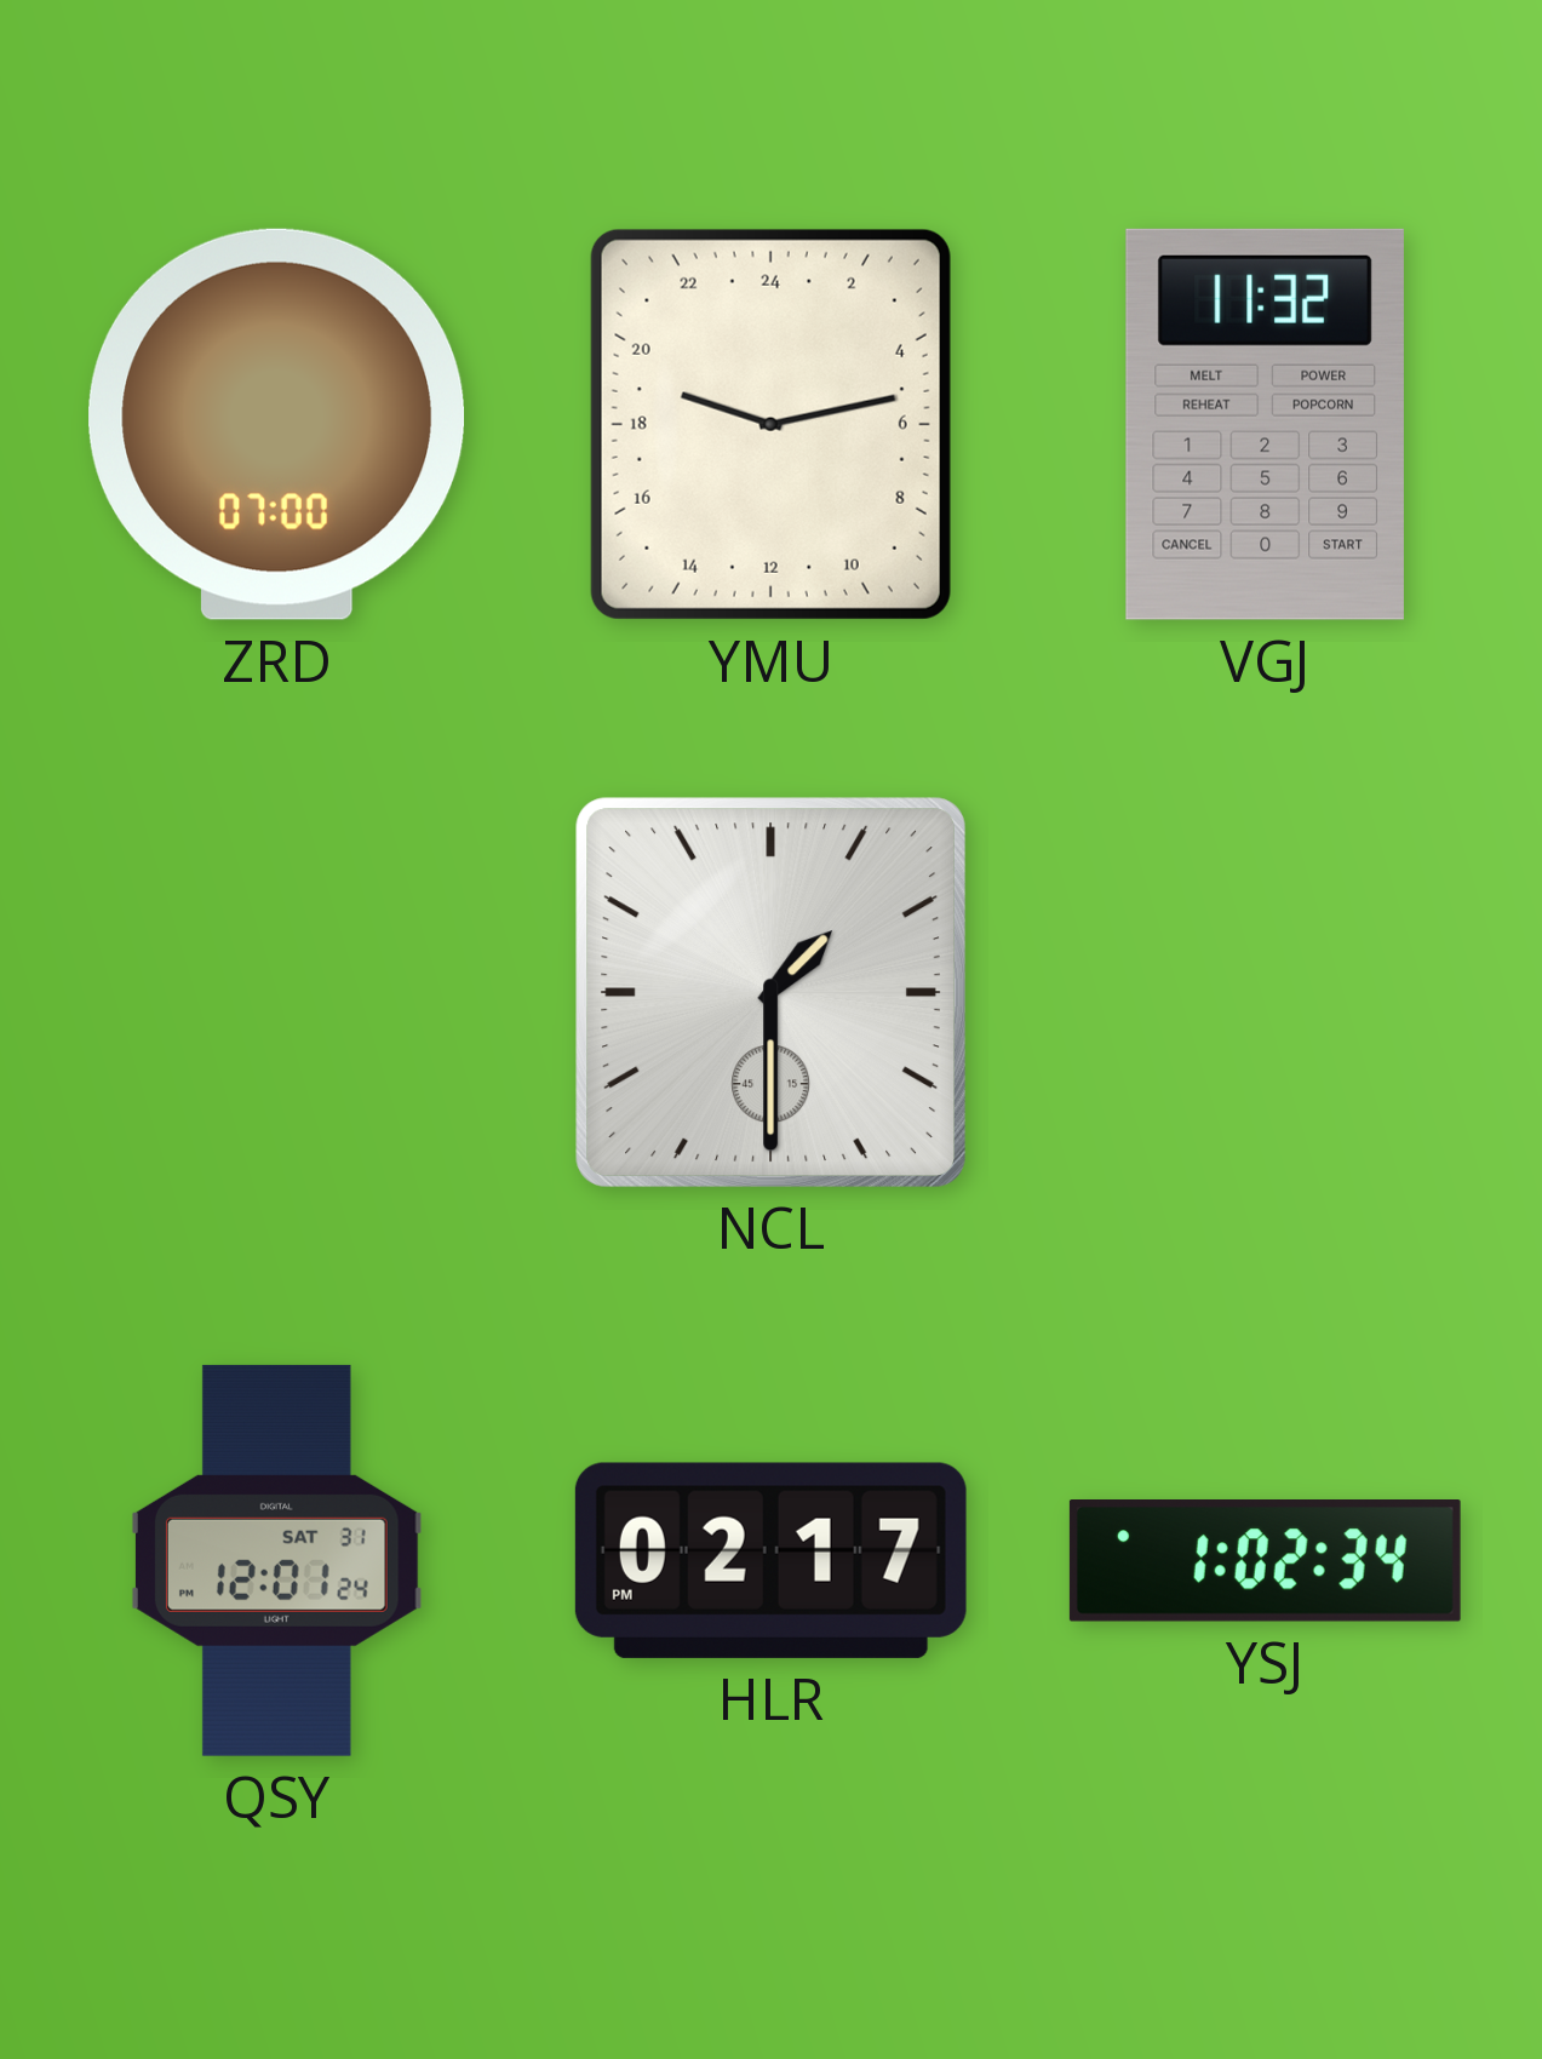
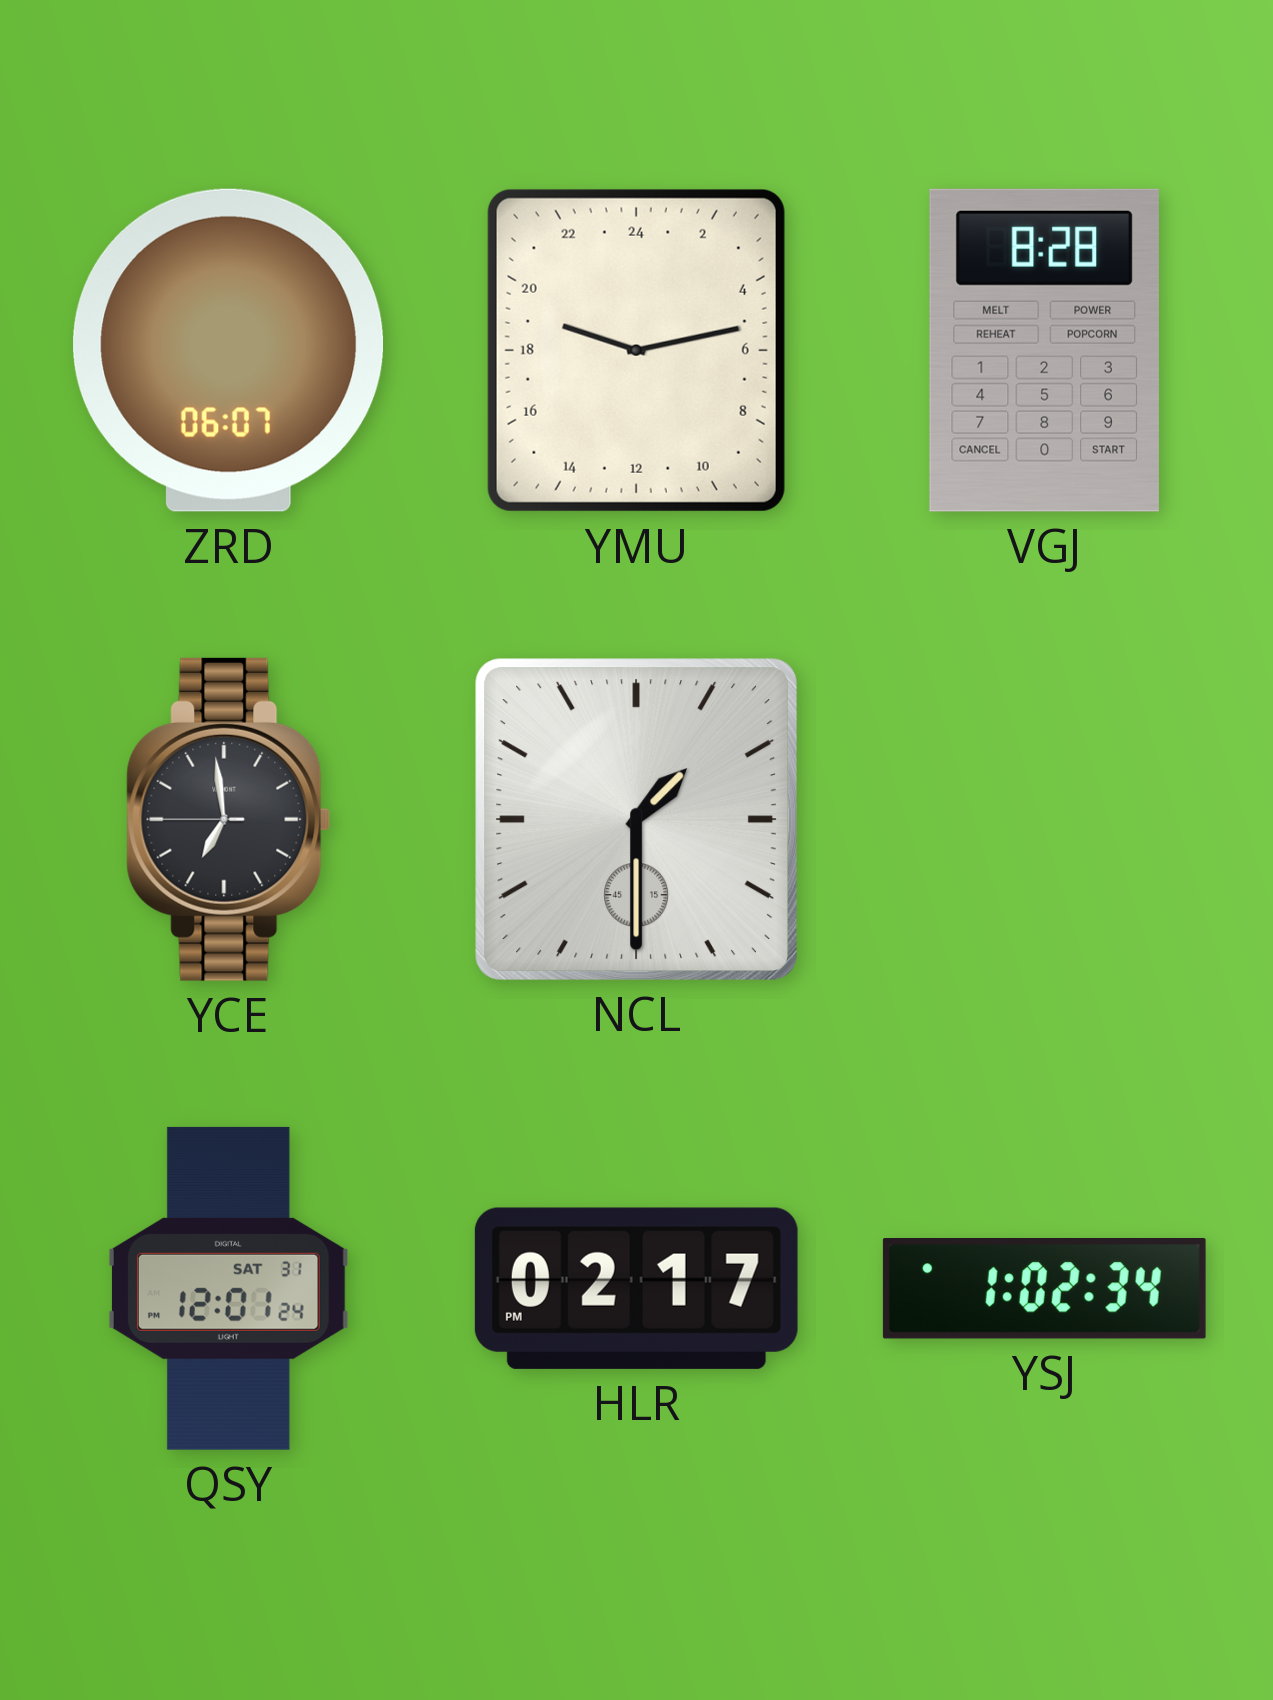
ZRD: 07:00 -> 06:07 (229, 350)
VGJ: 11:32 -> 8:28 (1044, 350)
YCE: none -> 6:58 (229, 819)
